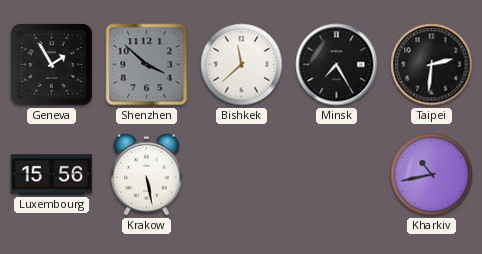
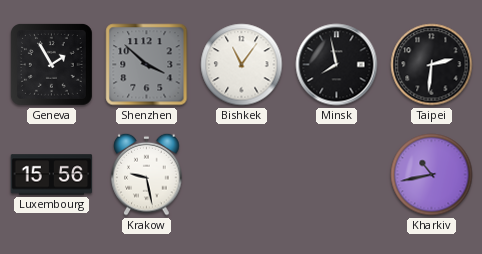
Bishkek: 11:38 -> 11:06 (242, 65)
Minsk: 7:25 -> 7:58 (337, 65)
Krakow: 5:28 -> 9:28 (147, 174)
